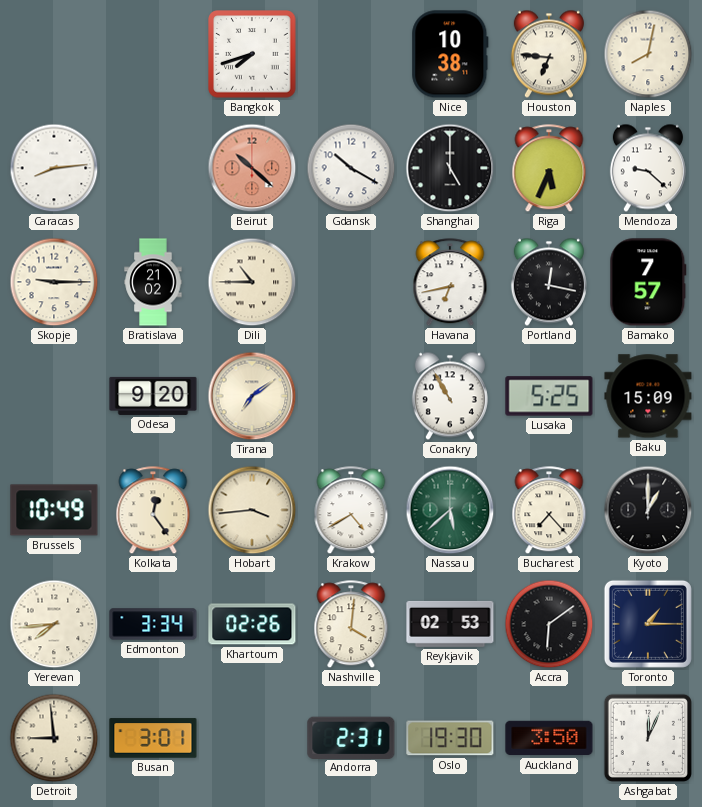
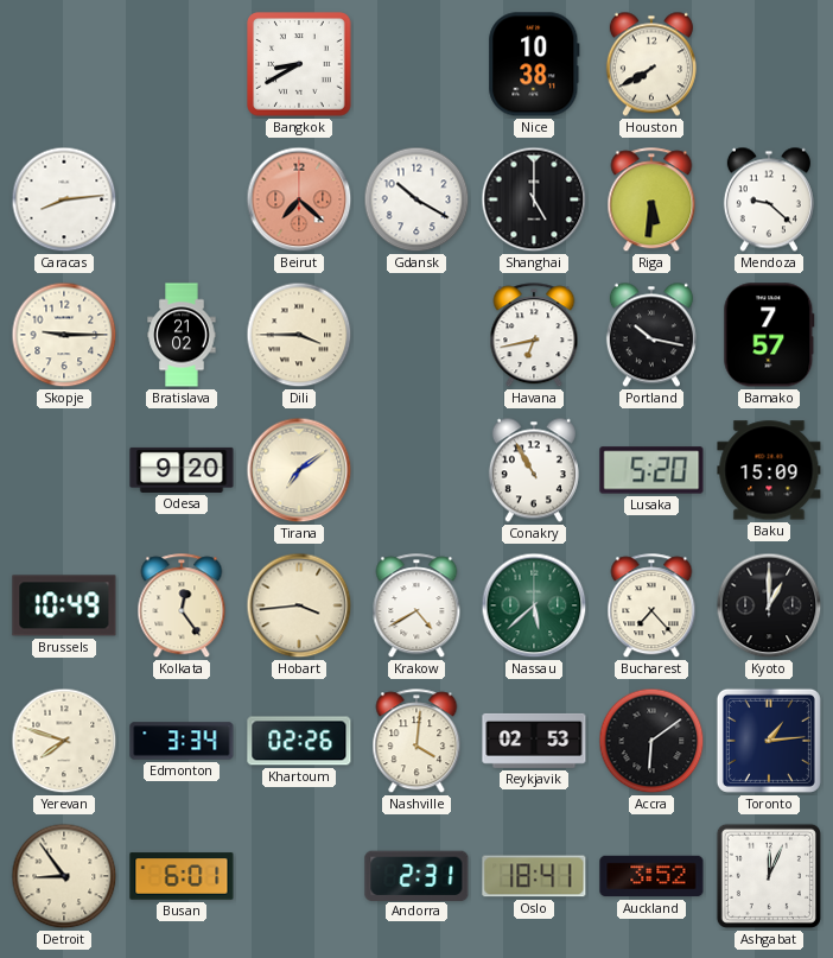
Bangkok: 7:42 -> 8:40 (299, 64)
Houston: 6:46 -> 7:40 (651, 64)
Naples: 8:02 -> none (648, 54)
Beirut: 10:22 -> 7:22 (299, 199)
Riga: 5:34 -> 5:31 (651, 201)
Dili: 10:45 -> 3:45 (299, 335)
Portland: 12:17 -> 10:17 (651, 335)
Lusaka: 5:25 -> 5:20 (651, 470)
Yerevan: 7:44 -> 7:48 (64, 741)
Toronto: 1:15 -> 1:14 (769, 741)
Detroit: 8:59 -> 8:54 (64, 876)
Busan: 3:01 -> 6:01 (182, 876)
Oslo: 19:30 -> 18:41 (534, 876)
Auckland: 3:50 -> 3:52 (651, 876)
